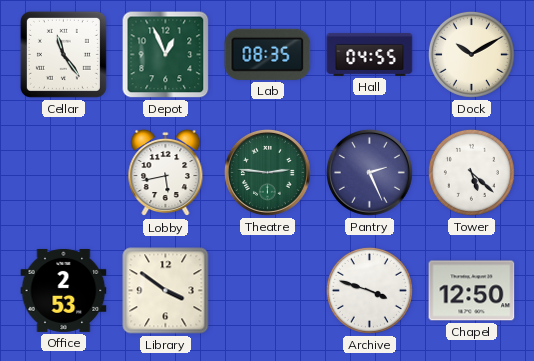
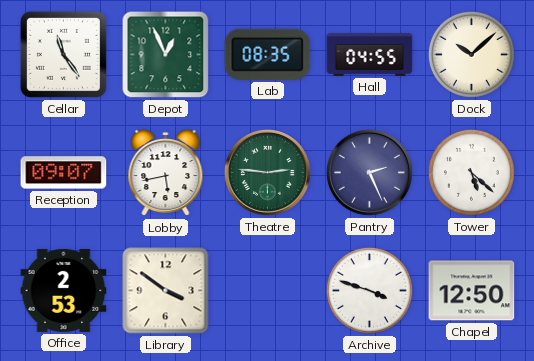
Dock: 10:10 -> 10:08 (471, 54)
Reception: none -> 09:07 (64, 173)
